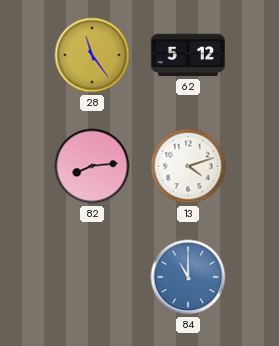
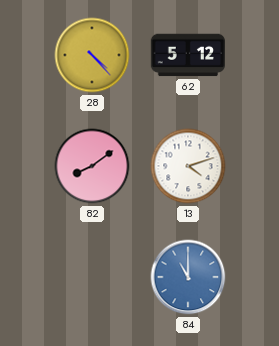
28: 11:24 -> 4:23 (92, 55)
82: 8:14 -> 8:09 (92, 166)
